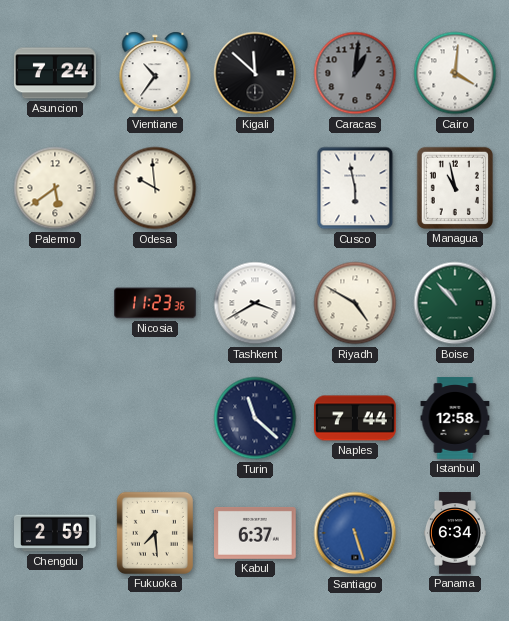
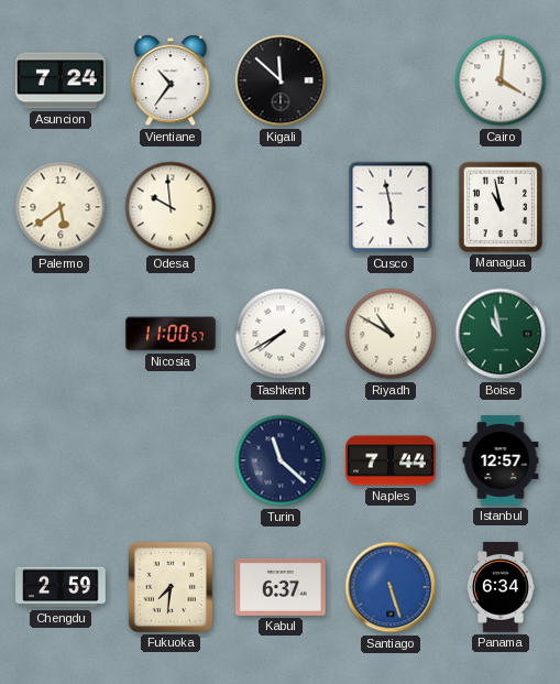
Caracas: 1:01 -> none (355, 73)
Nicosia: 11:23 -> 11:00 (172, 334)
Tashkent: 3:40 -> 7:40 (281, 334)
Riyadh: 4:50 -> 10:50 (391, 334)
Boise: 10:53 -> 10:58 (501, 334)
Istanbul: 12:58 -> 12:57 (501, 460)
Fukuoka: 7:29 -> 7:31 (171, 587)
